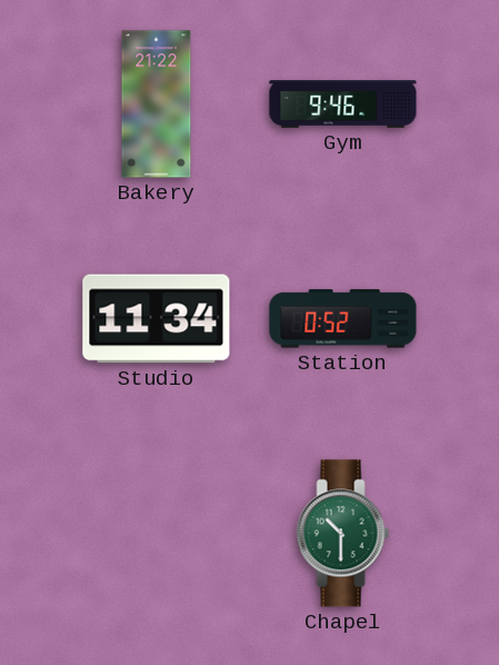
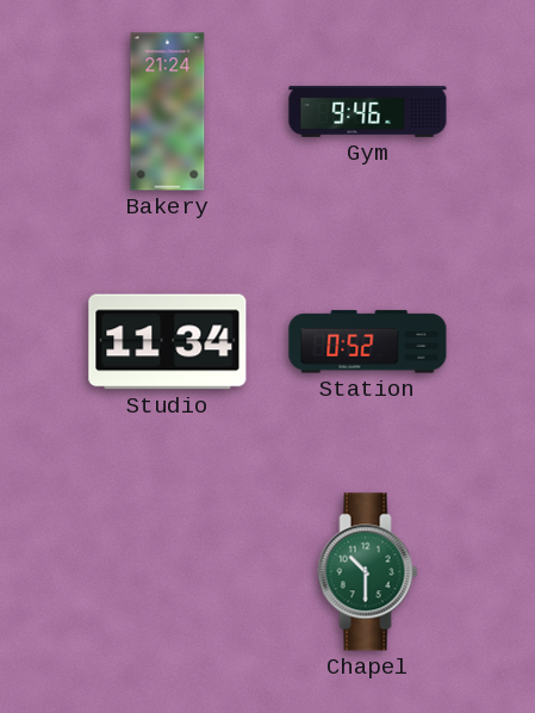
Bakery: 21:22 -> 21:24 (168, 112)
